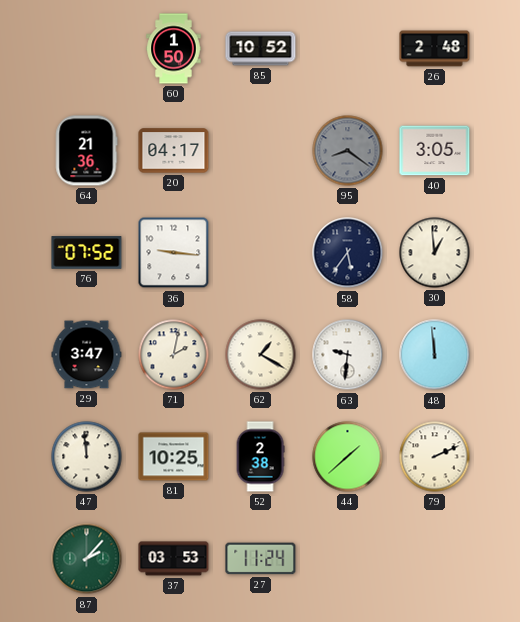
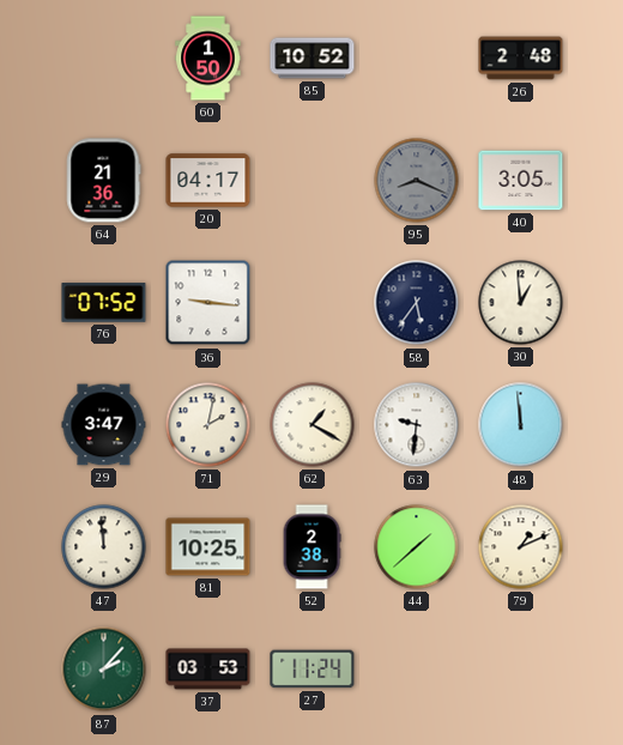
95: 8:21 -> 8:19 (417, 181)
79: 2:11 -> 1:11 (521, 547)
